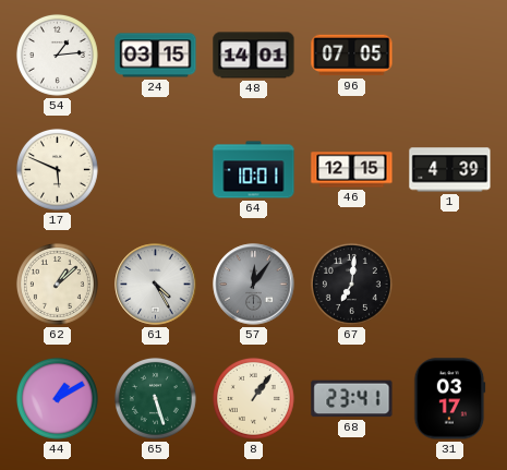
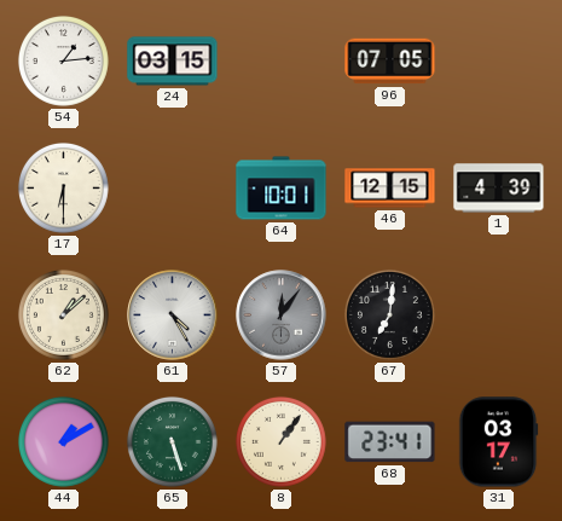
48: 14:01 -> none (254, 56)
17: 5:49 -> 6:30 (63, 187)
